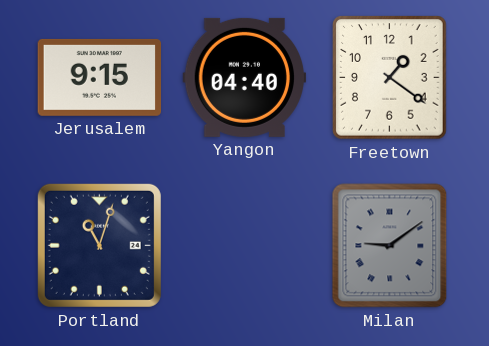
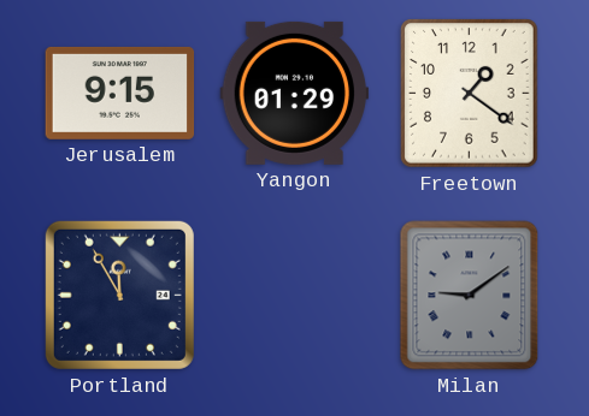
Yangon: 04:40 -> 01:29 (295, 93)
Portland: 11:03 -> 11:55 (119, 295)
